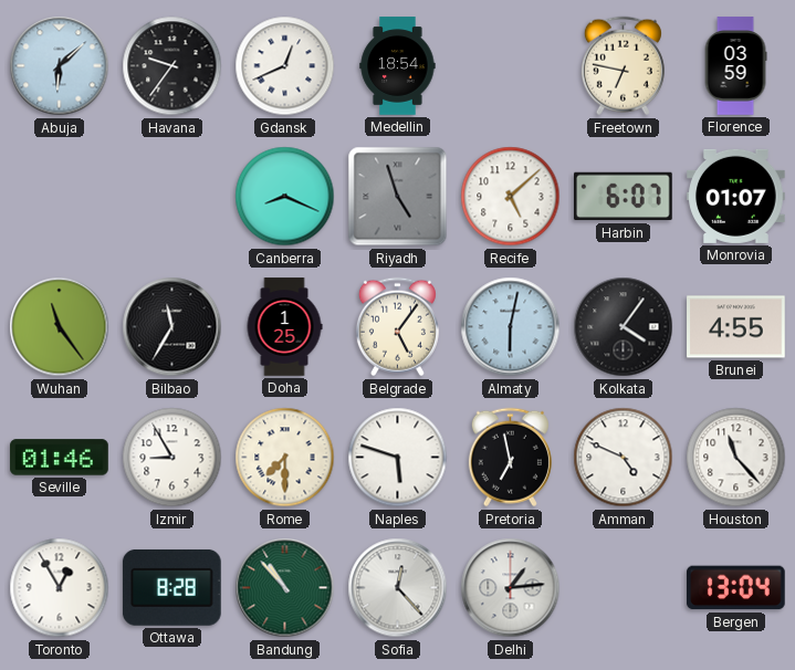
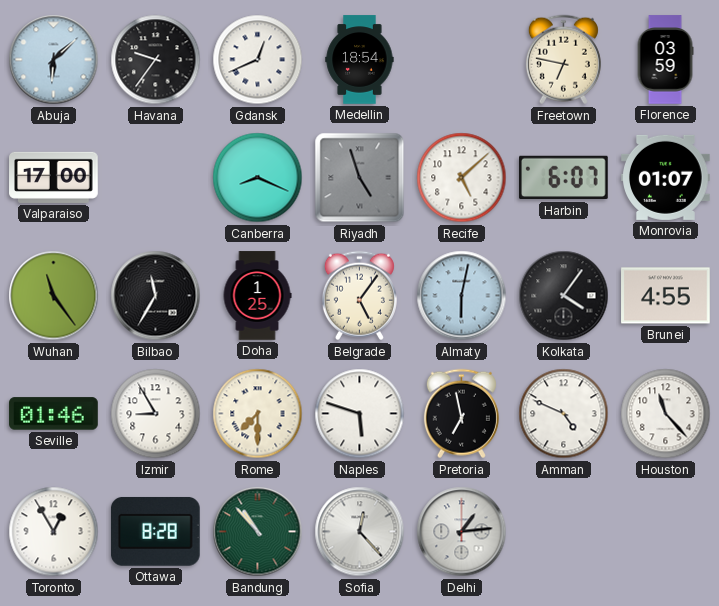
Valparaiso: none -> 17:00 (54, 177)
Bergen: 13:04 -> none (736, 588)
